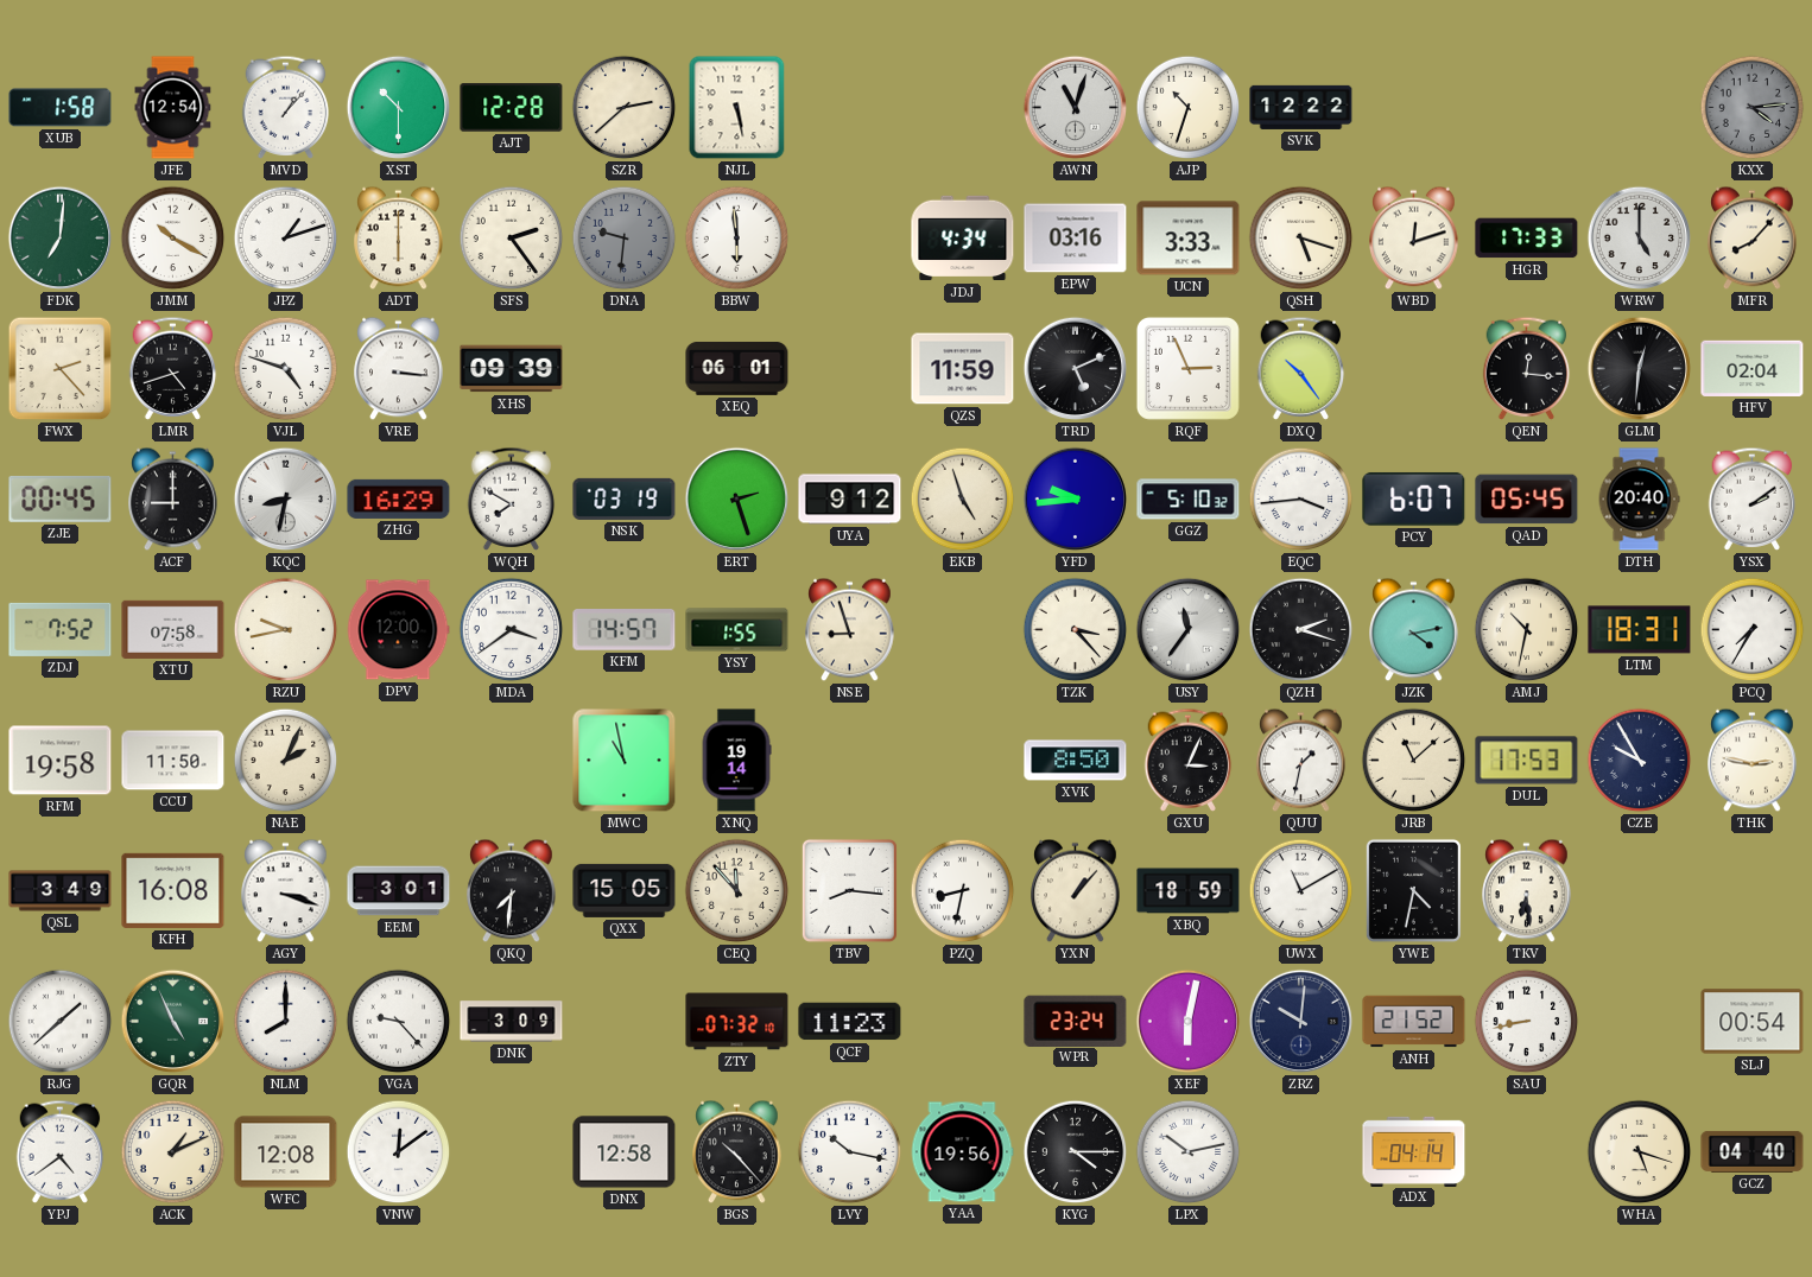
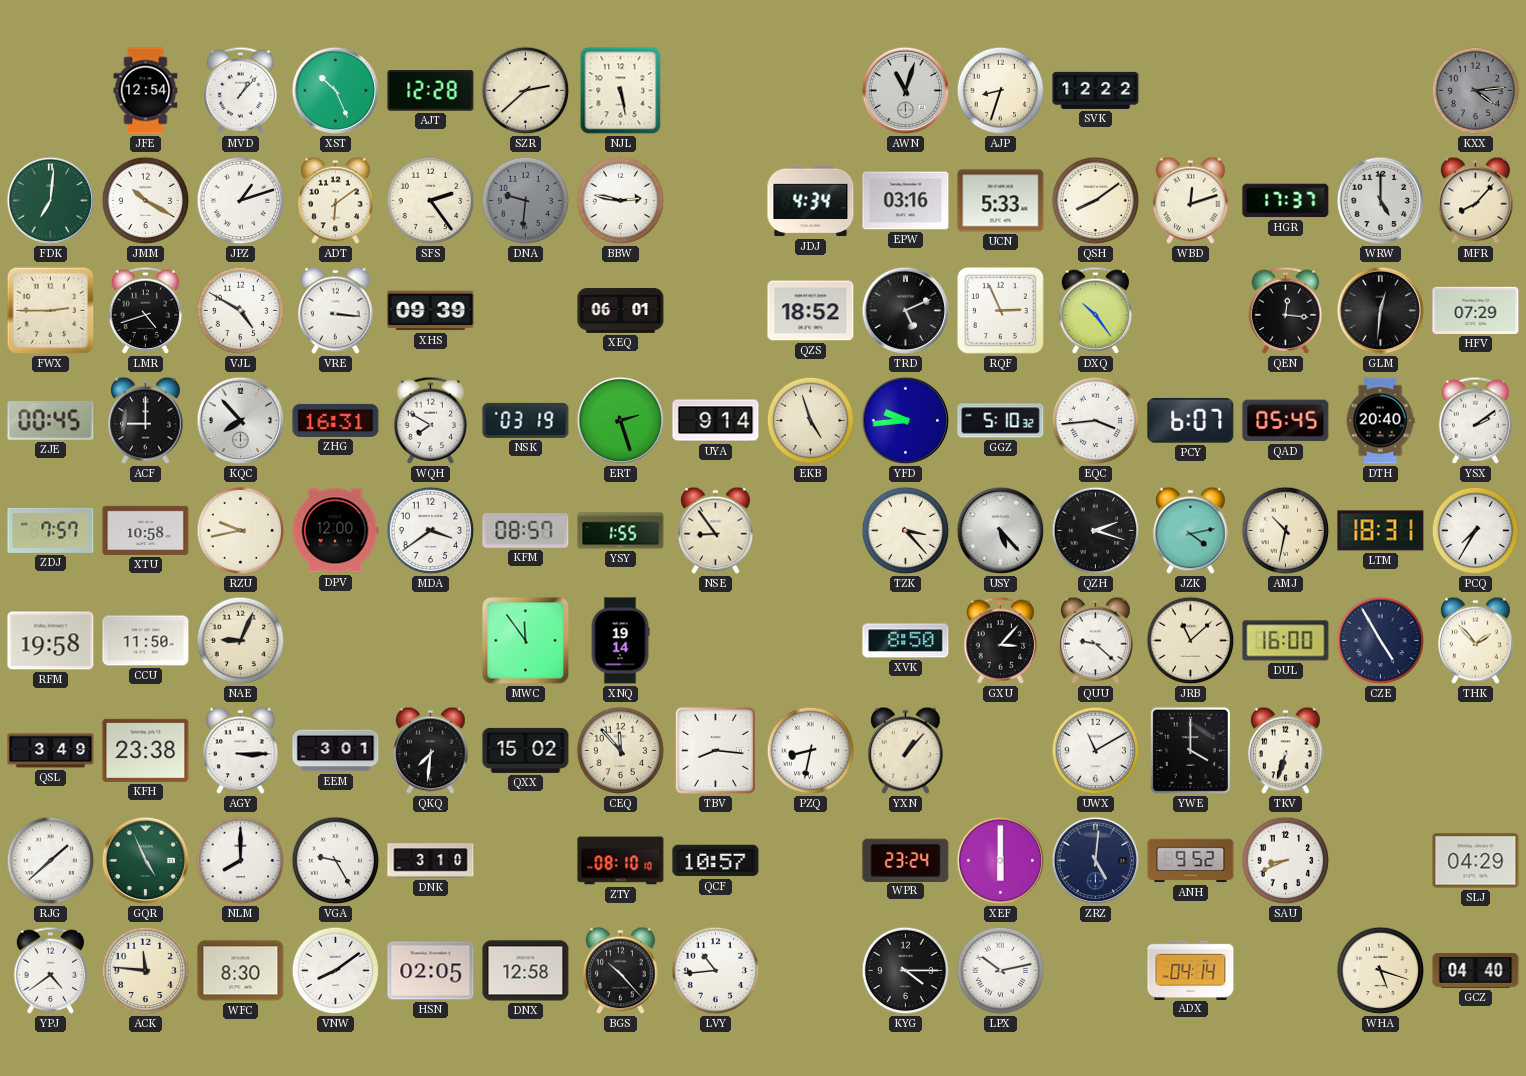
XUB: 1:58 -> none (61, 108)
XST: 10:30 -> 10:26 (336, 91)
AJP: 10:33 -> 8:33 (1001, 91)
ADT: 6:00 -> 6:09 (336, 201)
BBW: 5:59 -> 2:47 (621, 201)
UCN: 3:33 -> 5:33 (1001, 201)
QSH: 5:18 -> 8:09 (1096, 201)
HGR: 17:33 -> 17:37 (1286, 201)
FWX: 2:23 -> 2:45 (51, 311)
VJL: 4:48 -> 4:50 (241, 311)
QZS: 11:59 -> 18:52 (811, 311)
HFV: 02:04 -> 07:29 (1476, 310)
KQC: 8:32 -> 7:53 (241, 421)
ZHG: 16:29 -> 16:31 (336, 420)
UYA: 9:12 -> 9:14 (716, 421)
ZDJ: 7:52 -> 7:57 (51, 530)
XTU: 07:58 -> 10:58 (146, 530)
KFM: 14:57 -> 08:57 (526, 531)
NSE: 8:57 -> 8:54 (716, 531)
USY: 11:36 -> 5:23 (1001, 531)
NAE: 2:04 -> 9:04 (241, 641)
MWC: 10:58 -> 11:54 (526, 641)
GXU: 3:04 -> 3:07 (1001, 640)
QUU: 1:32 -> 9:22 (1096, 641)
DUL: 17:53 -> 16:00 (1286, 641)
CZE: 9:55 -> 4:55 (1381, 641)
THK: 2:47 -> 1:53 (1476, 641)
KFH: 16:08 -> 23:38 (146, 750)
AGY: 3:18 -> 3:15 (241, 751)
QXX: 15:05 -> 15:02 (526, 750)
XBQ: 18:59 -> none (1189, 891)
YWE: 4:32 -> 4:00 (1190, 750)
TKV: 6:29 -> 6:33 (1286, 751)
VGA: 9:23 -> 9:25 (336, 861)
DNK: 3:09 -> 3:10 (431, 861)
ZTY: 07:32 -> 08:10 (621, 861)
QCF: 11:23 -> 10:57 (716, 861)
XEF: 6:02 -> 6:00 (1001, 861)
ZRZ: 10:01 -> 5:01 (1096, 861)
ANH: 21:52 -> 9:52 (1191, 861)
SAU: 8:43 -> 8:41 (1286, 861)
SLJ: 00:54 -> 04:29 (1476, 861)
ACK: 1:11 -> 11:46 (146, 971)
WFC: 12:08 -> 8:30 (241, 971)
VNW: 12:09 -> 8:09 (336, 971)
HSN: none -> 02:05 (431, 971)
LVY: 10:17 -> 10:44 (716, 971)
YAA: 19:56 -> none (962, 1152)
